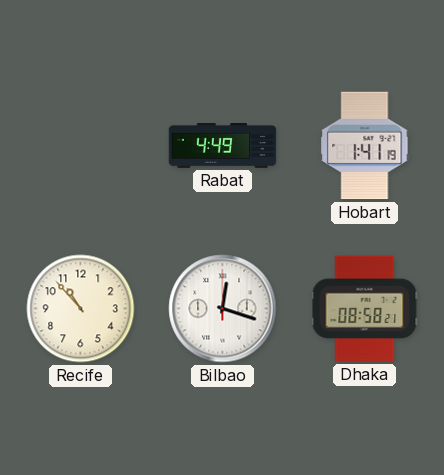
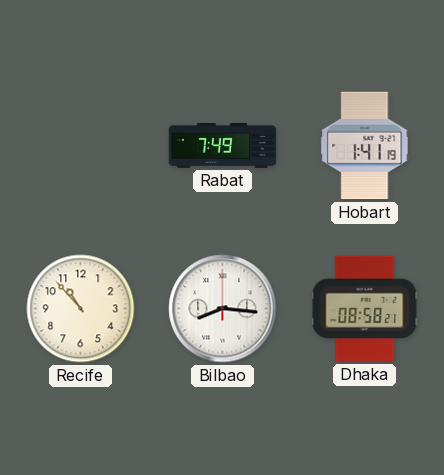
Rabat: 4:49 -> 7:49 (223, 146)
Bilbao: 12:18 -> 8:16 (223, 309)
